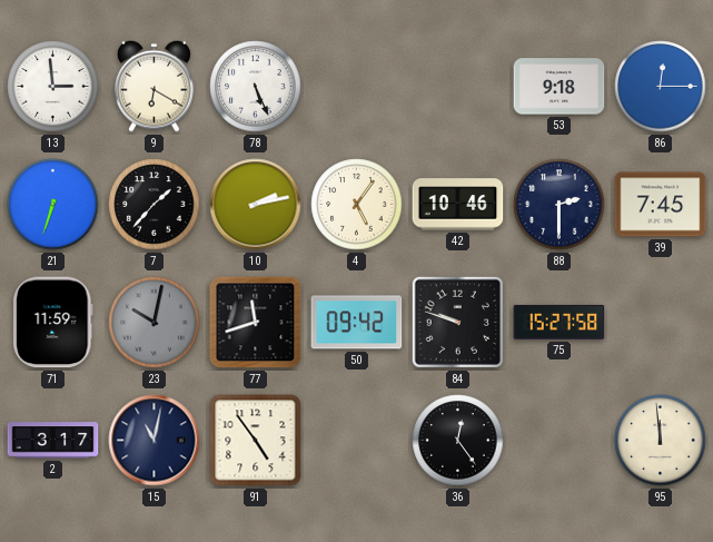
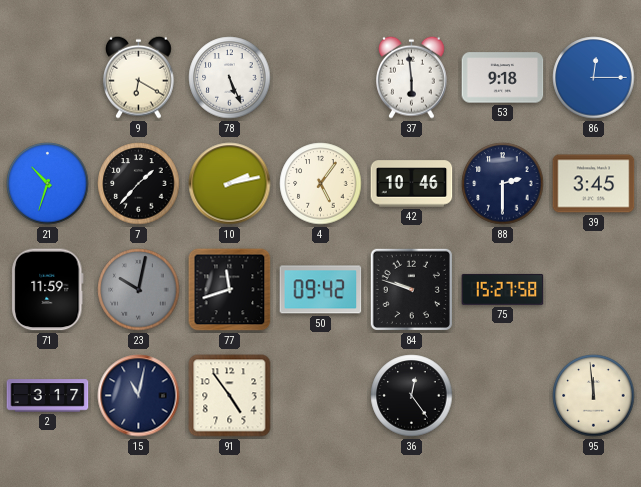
13: 2:59 -> none (53, 87)
37: none -> 5:59 (412, 77)
21: 6:33 -> 10:33 (48, 184)
39: 7:45 -> 3:45 (594, 184)
